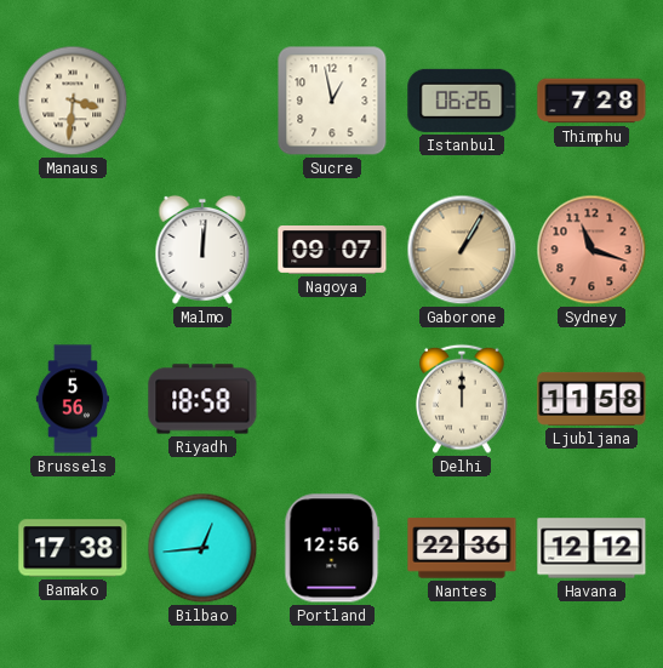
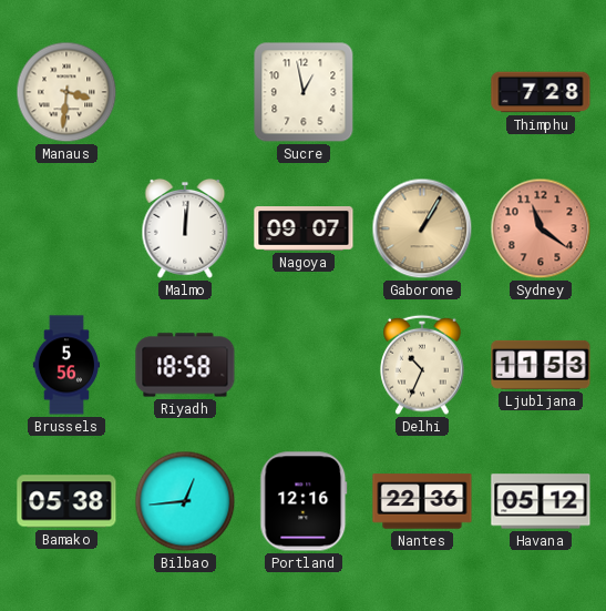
Istanbul: 06:26 -> none (462, 101)
Sydney: 11:18 -> 11:21 (541, 228)
Delhi: 12:00 -> 10:34 (422, 365)
Ljubljana: 11:58 -> 11:53 (541, 365)
Bamako: 17:38 -> 05:38 (66, 501)
Portland: 12:56 -> 12:16 (304, 501)
Havana: 12:12 -> 05:12 (541, 501)
